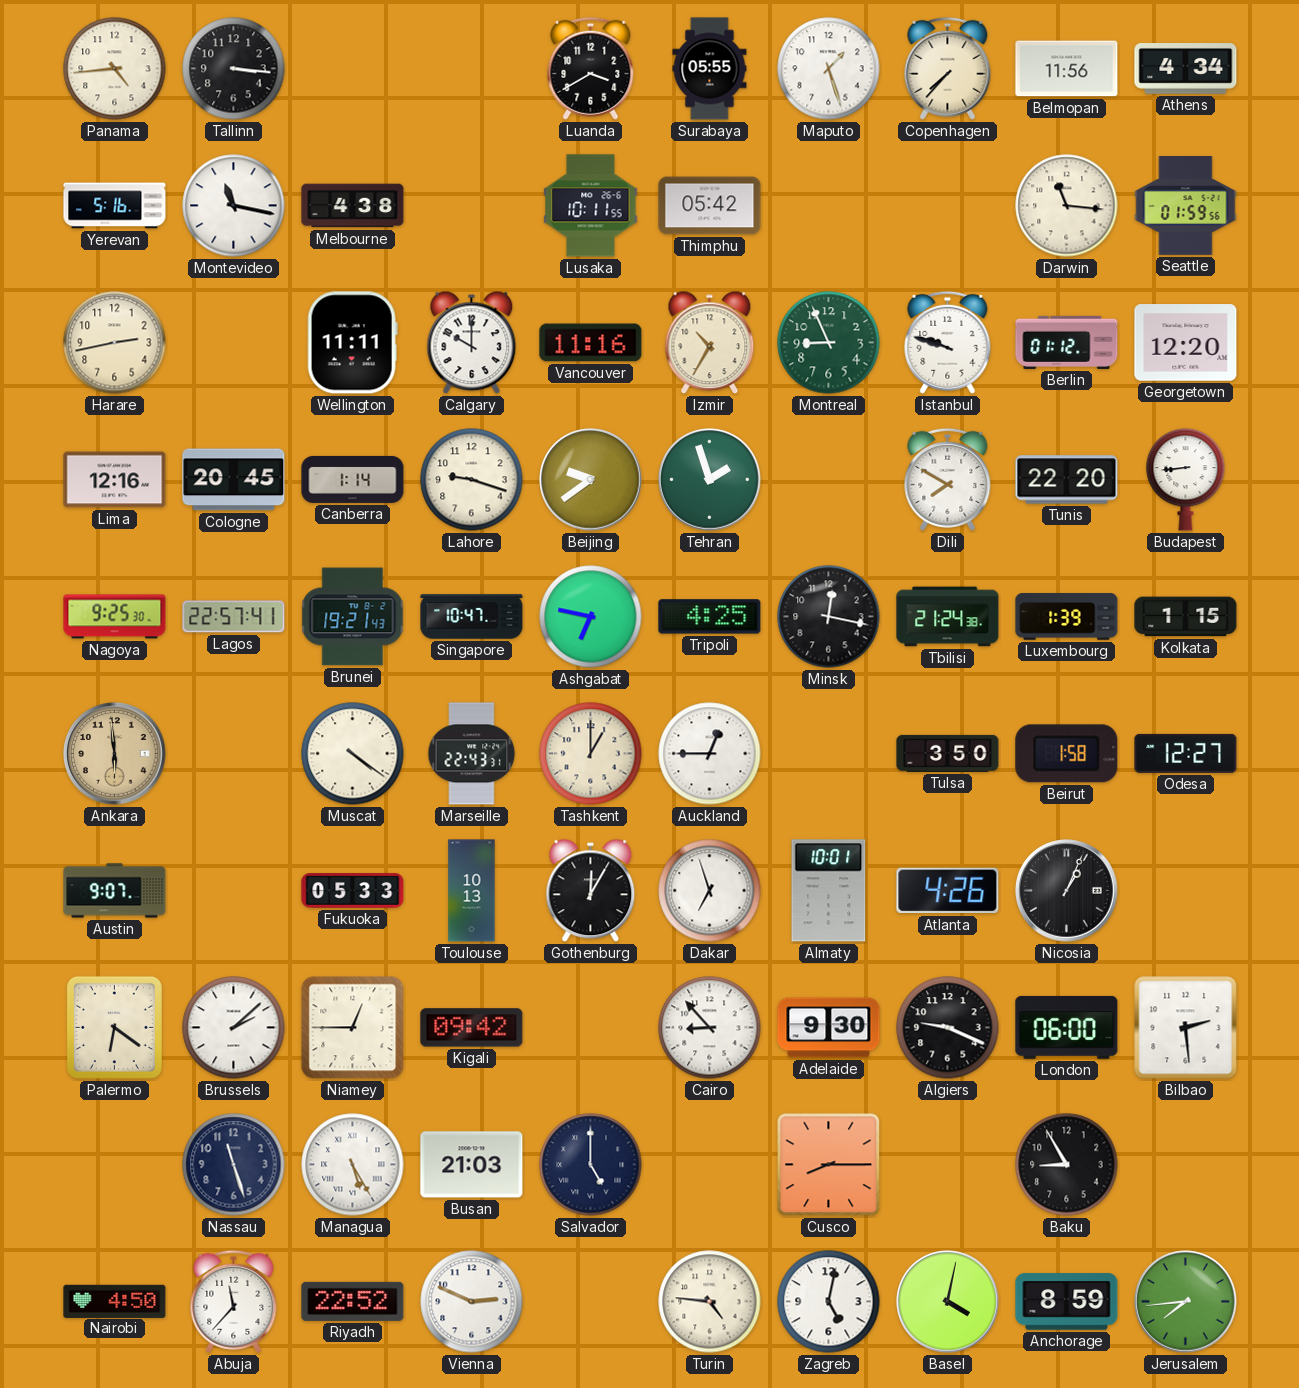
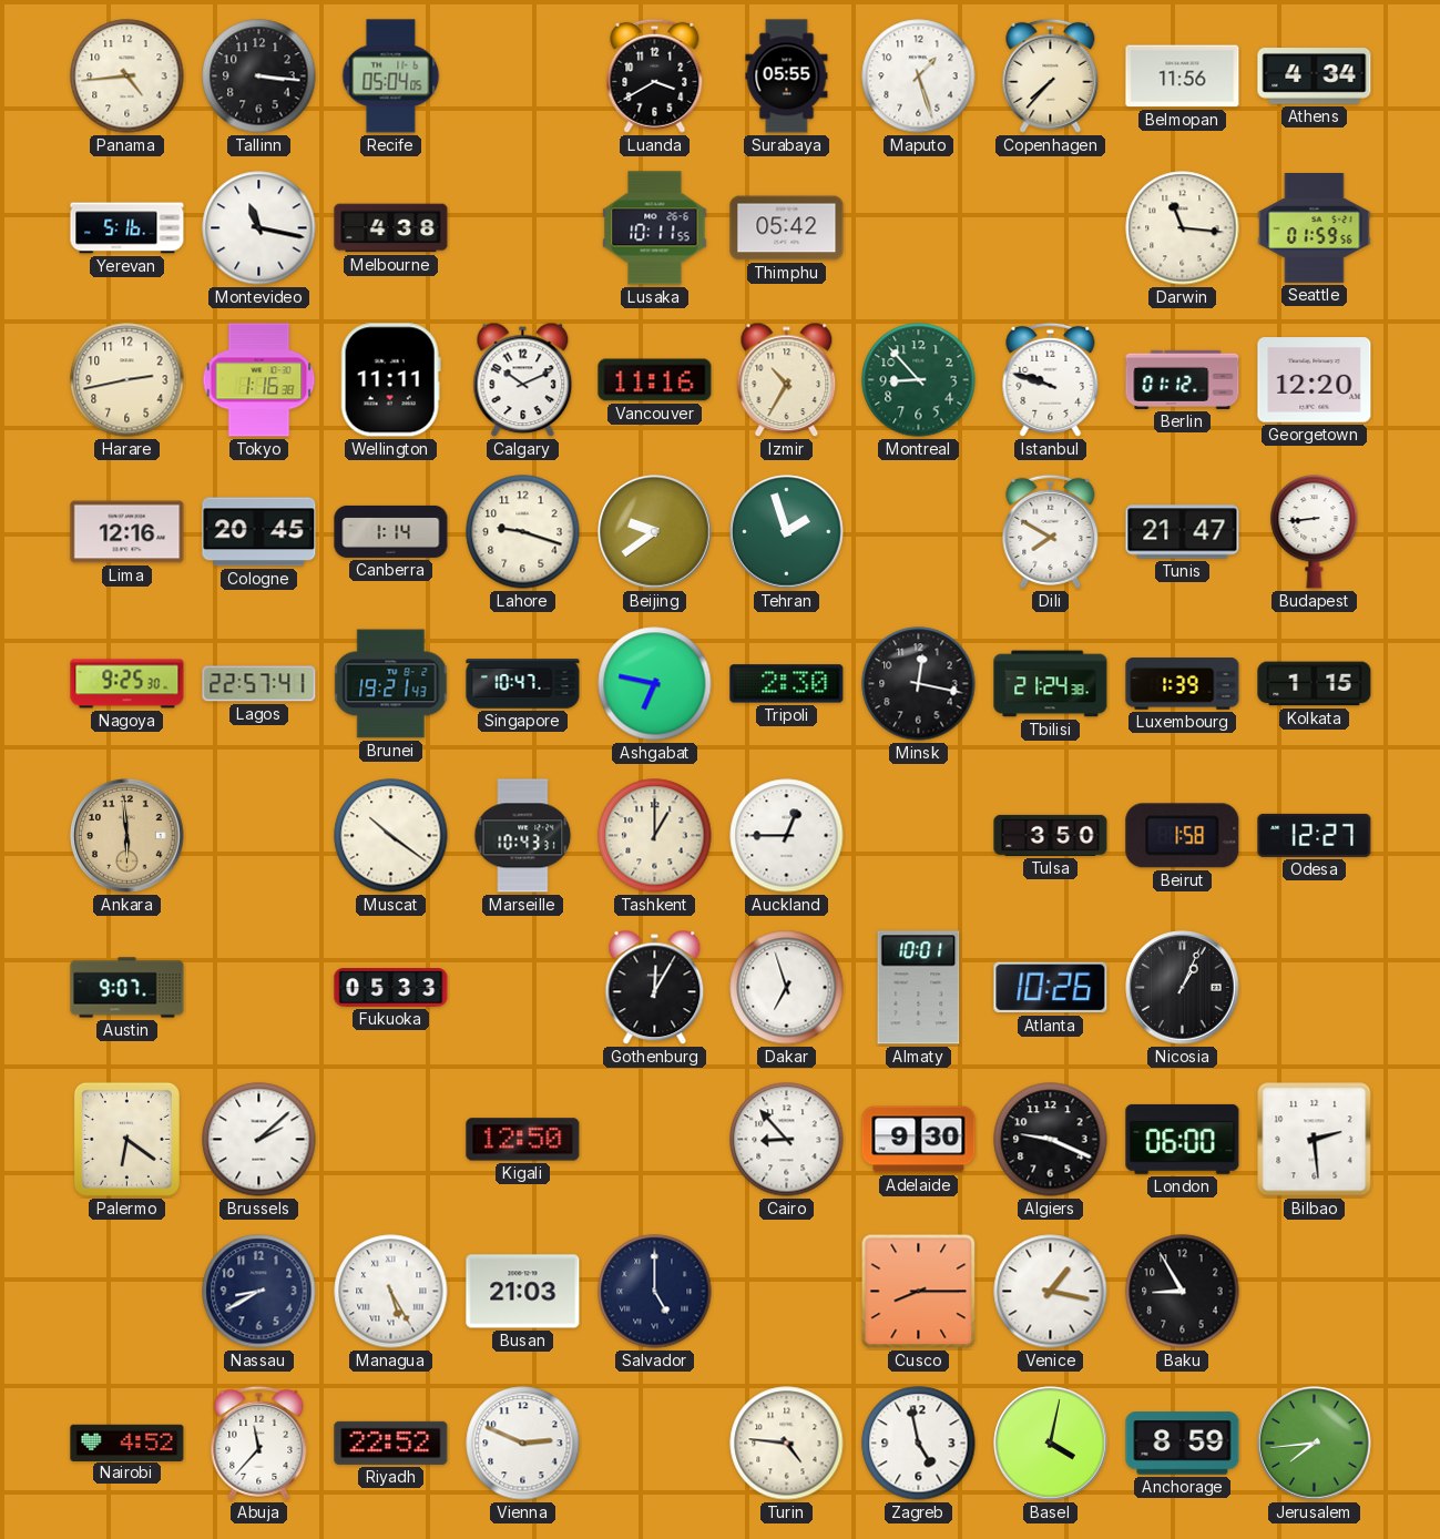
Recife: none -> 05:04 (391, 77)
Tokyo: none -> 1:16 (259, 380)
Calgary: 10:00 -> 10:11 (523, 380)
Montreal: 8:56 -> 8:53 (919, 380)
Tunis: 22:20 -> 21:47 (1183, 532)
Tripoli: 4:25 -> 2:30 (787, 684)
Muscat: 4:21 -> 10:21 (391, 836)
Marseille: 22:43 -> 10:43 (523, 836)
Toulouse: 10:13 -> none (472, 891)
Atlanta: 4:26 -> 10:26 (1051, 988)
Niamey: 12:45 -> none (353, 1028)
Kigali: 09:42 -> 12:50 (523, 1140)
Nassau: 11:27 -> 8:40 (259, 1292)
Venice: none -> 1:17 (1051, 1292)
Nairobi: 4:50 -> 4:52 (127, 1443)
Zagreb: 5:02 -> 4:58 (919, 1444)
